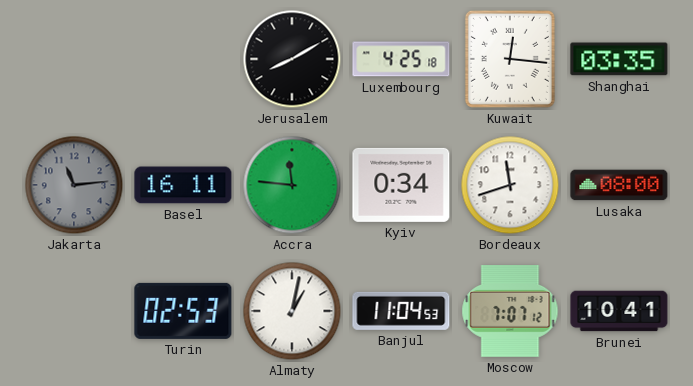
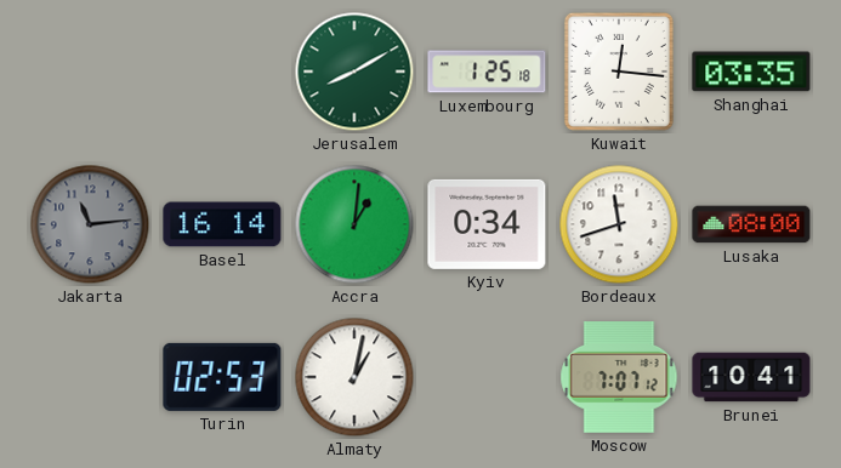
Jerusalem dial: black -> green (354, 72)
Luxembourg: 4:25 -> 1:25 (487, 72)
Basel: 16:11 -> 16:14 (222, 224)
Accra: 11:46 -> 1:01 (354, 224)
Banjul: 11:04 -> none (401, 311)
